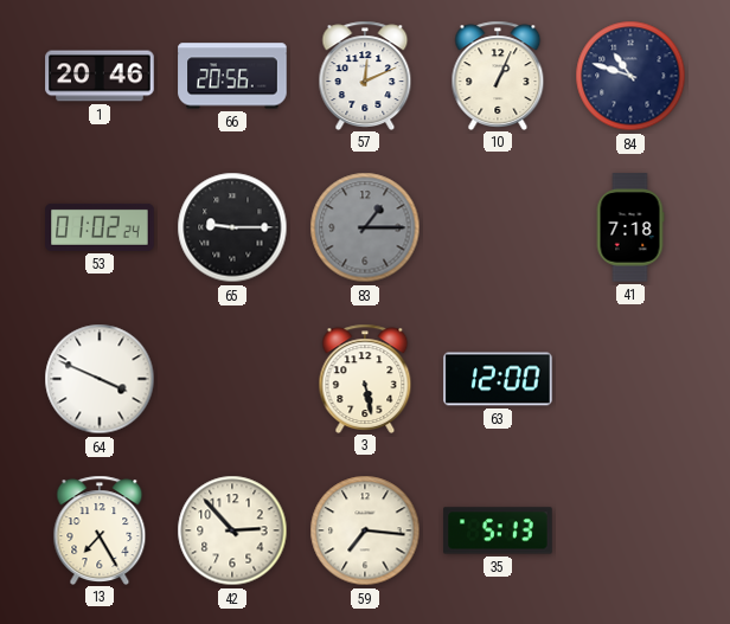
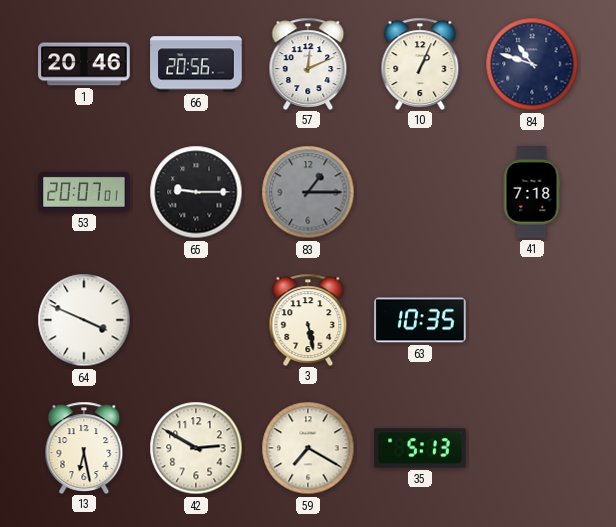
53: 01:02 -> 20:07 (84, 192)
63: 12:00 -> 10:35 (420, 320)
13: 7:25 -> 6:28 (84, 447)
42: 2:53 -> 2:50 (196, 448)
59: 7:16 -> 7:20 (308, 448)
